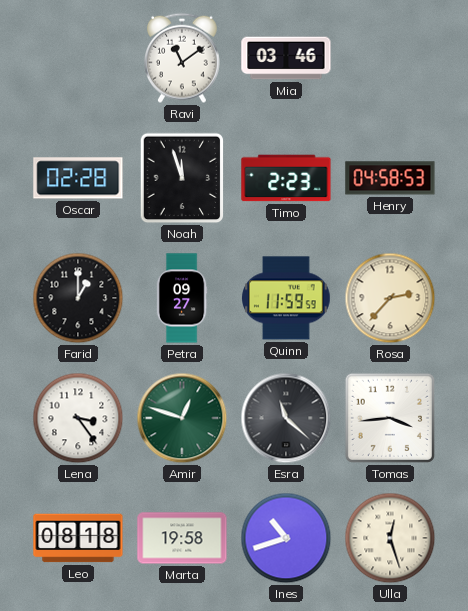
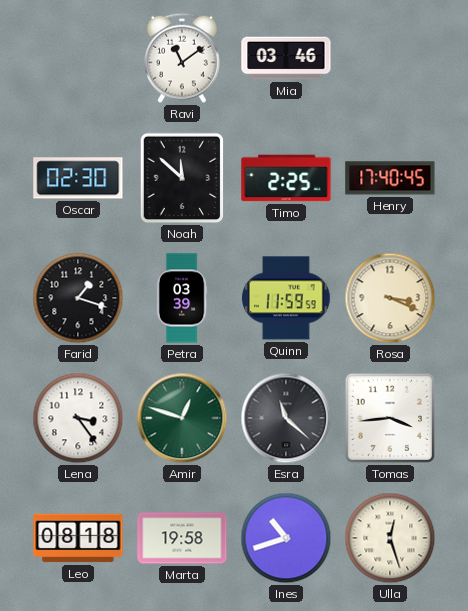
Oscar: 02:28 -> 02:30 (78, 178)
Noah: 11:57 -> 11:52 (182, 178)
Timo: 2:23 -> 2:25 (286, 178)
Henry: 04:58 -> 17:40 (390, 178)
Farid: 1:00 -> 1:18 (78, 298)
Petra: 09:27 -> 03:39 (182, 298)
Rosa: 2:37 -> 3:19 (390, 298)
